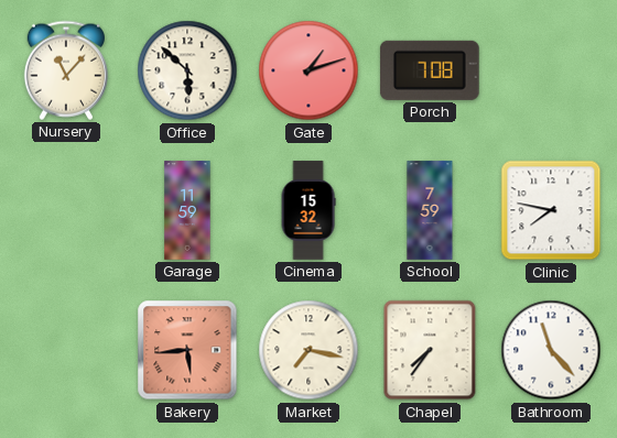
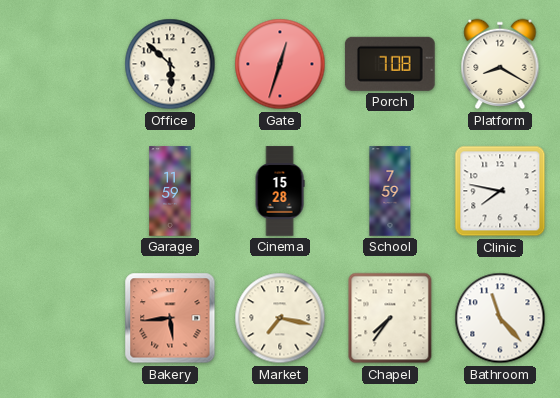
Nursery: 11:07 -> none (66, 70)
Gate: 1:12 -> 12:33 (280, 64)
Platform: none -> 8:20 (500, 64)
Cinema: 15:32 -> 15:28 (280, 191)
